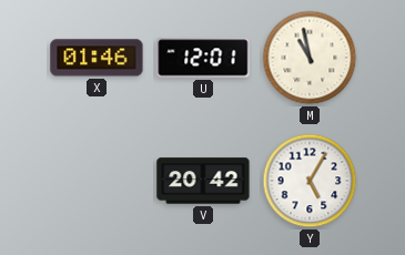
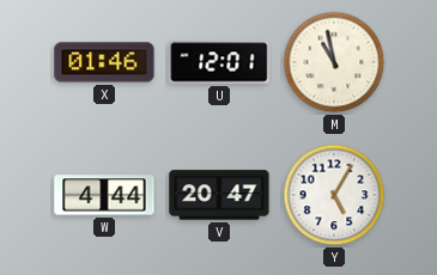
W: none -> 4:44 (104, 195)
V: 20:42 -> 20:47 (219, 195)
